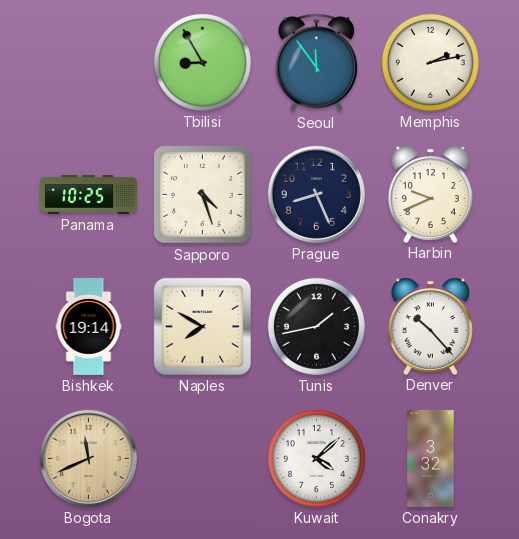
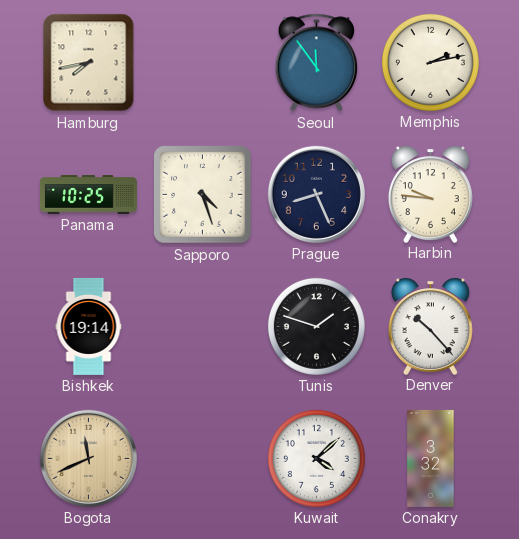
Hamburg: none -> 7:43 (89, 63)
Tbilisi: 8:55 -> none (202, 62)
Harbin: 9:41 -> 9:46 (430, 194)
Naples: 7:50 -> none (202, 326)
Tunis: 1:43 -> 1:48 (316, 326)
